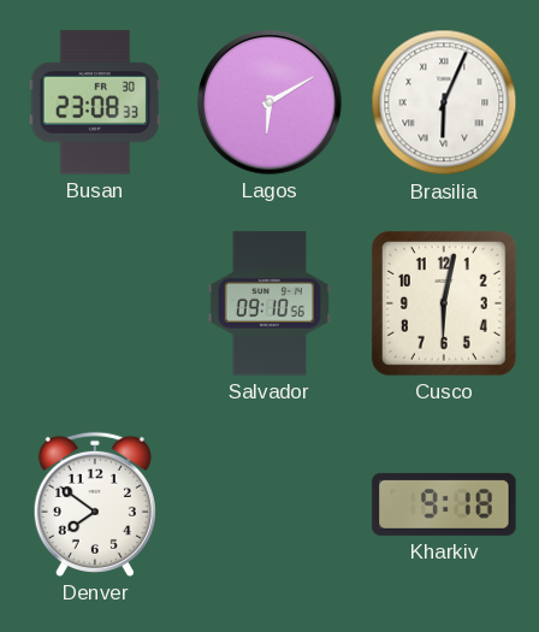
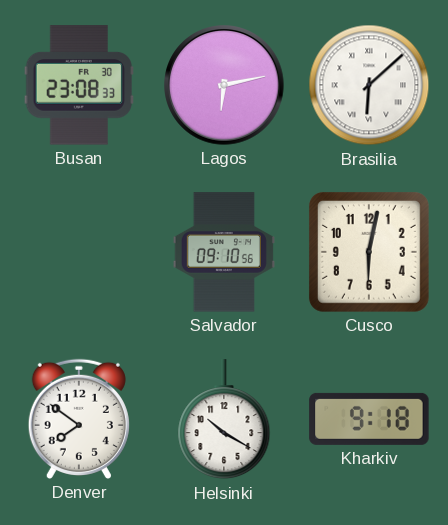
Lagos: 6:10 -> 6:13 (224, 85)
Brasilia: 6:04 -> 6:08 (369, 85)
Helsinki: none -> 10:20 (224, 420)
